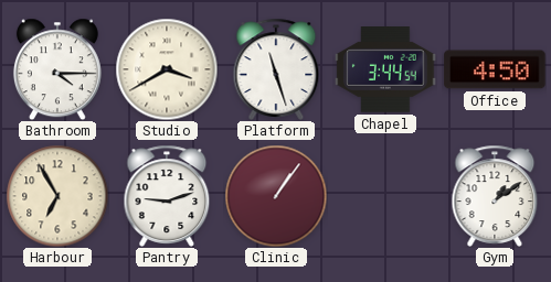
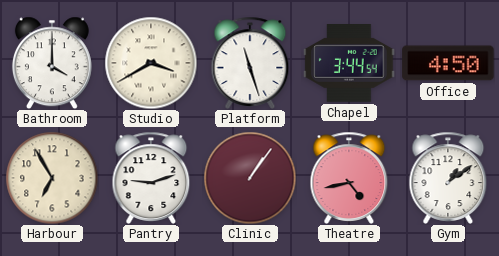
Bathroom: 4:15 -> 4:00 (52, 63)
Theatre: none -> 4:43 (349, 178)
